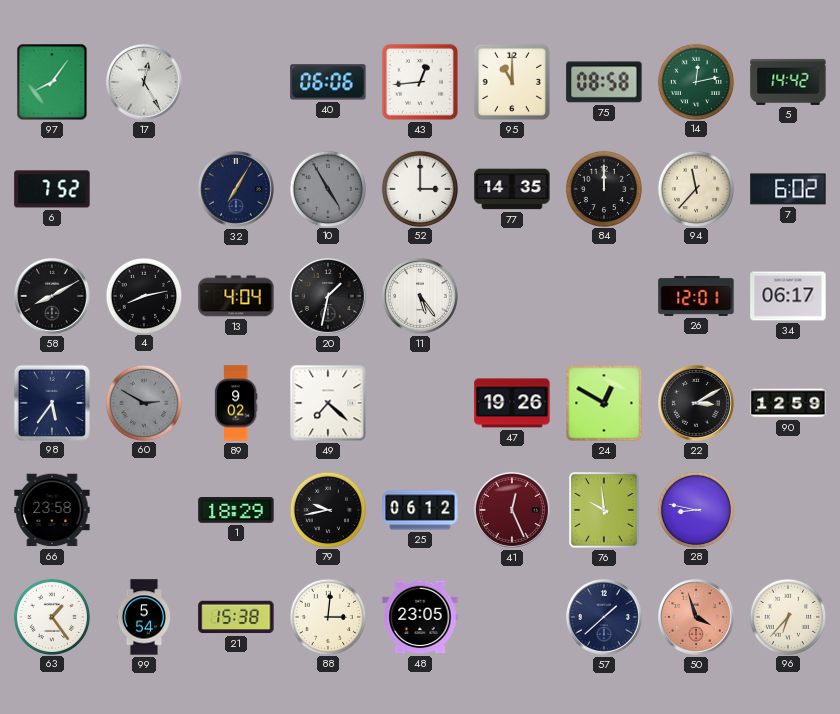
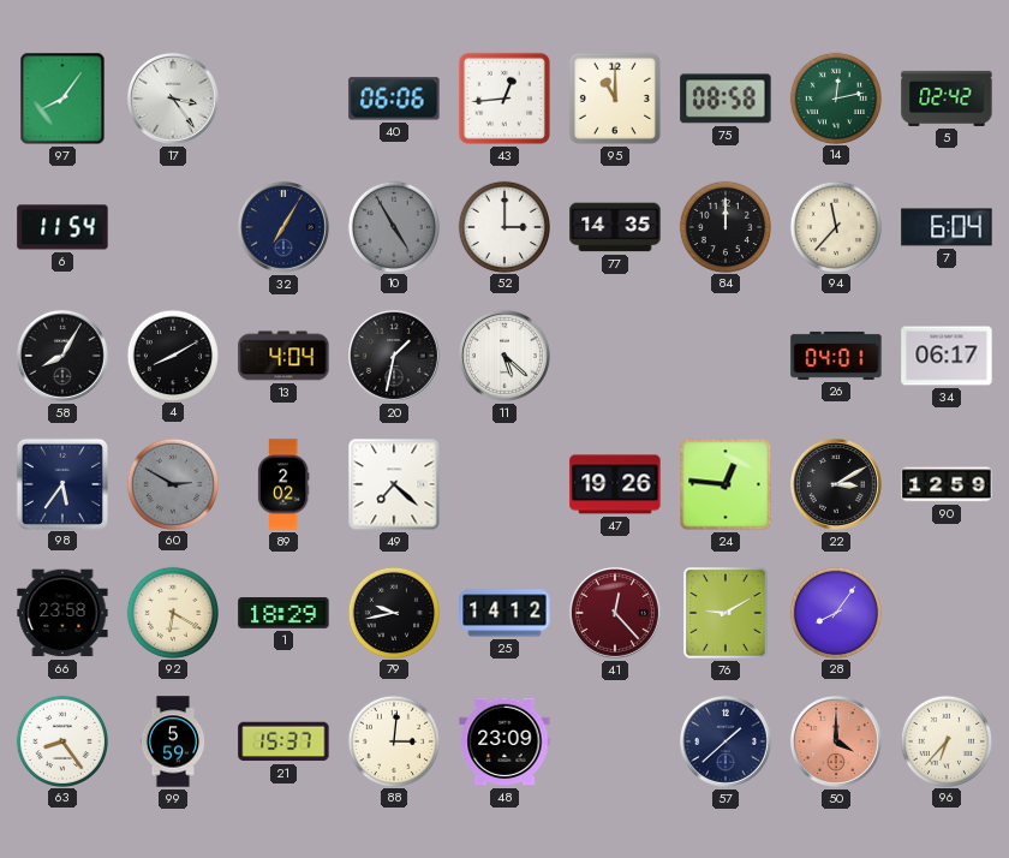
17: 12:25 -> 3:24 (173, 99)
5: 14:42 -> 02:42 (947, 99)
6: 7:52 -> 11:54 (62, 227)
7: 6:02 -> 6:04 (947, 227)
58: 8:10 -> 8:05 (62, 356)
4: 8:13 -> 8:10 (172, 354)
11: 5:24 -> 5:22 (504, 356)
26: 12:01 -> 04:01 (836, 356)
89: 9:02 -> 2:02 (283, 484)
24: 12:50 -> 12:46 (726, 484)
92: none -> 6:20 (172, 612)
25: 06:12 -> 14:12 (504, 613)
41: 12:26 -> 12:23 (615, 613)
76: 9:59 -> 9:10 (726, 613)
28: 8:47 -> 8:06 (835, 612)
63: 1:24 -> 8:24 (61, 740)
99: 5:54 -> 5:59 (173, 741)
21: 15:38 -> 15:37 (283, 741)
48: 23:05 -> 23:09 (504, 741)
50: 3:57 -> 4:00 (836, 741)
